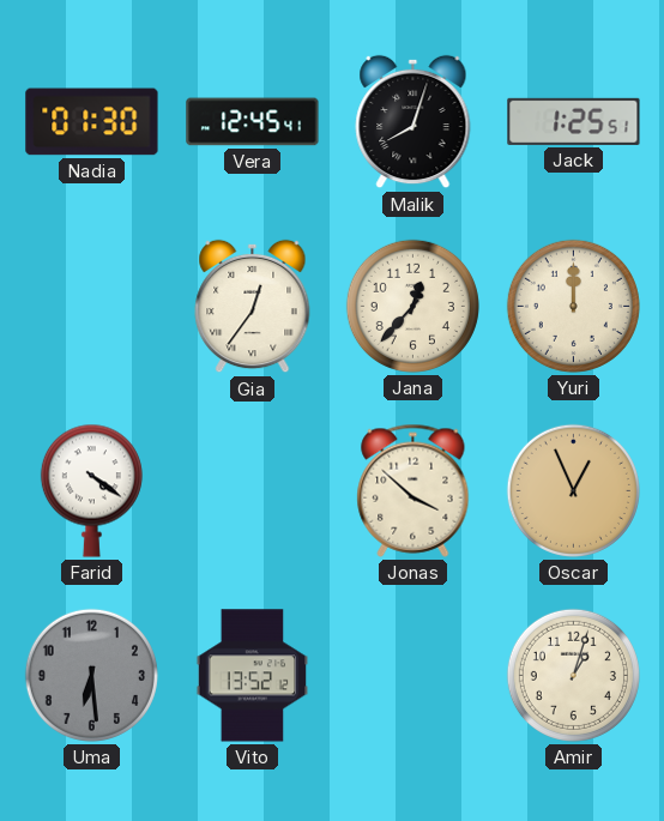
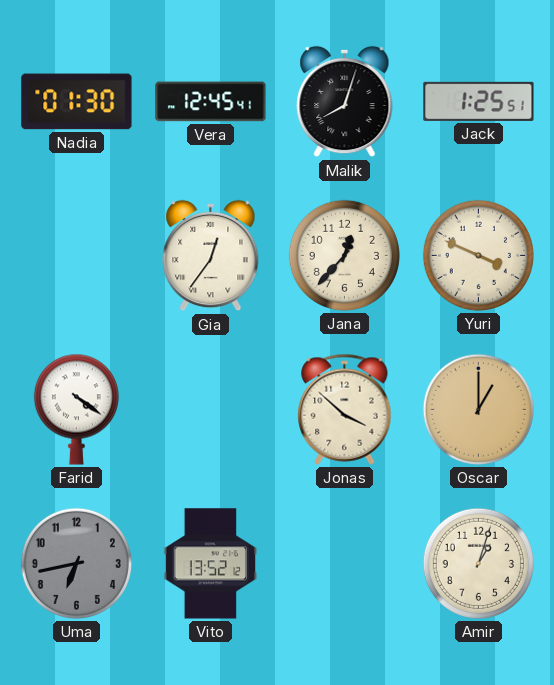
Yuri: 12:00 -> 3:49 (478, 255)
Oscar: 12:56 -> 1:00 (478, 409)
Uma: 6:29 -> 6:43 (76, 563)
